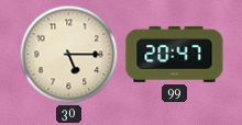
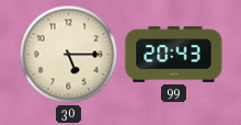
99: 20:47 -> 20:43 (174, 54)
